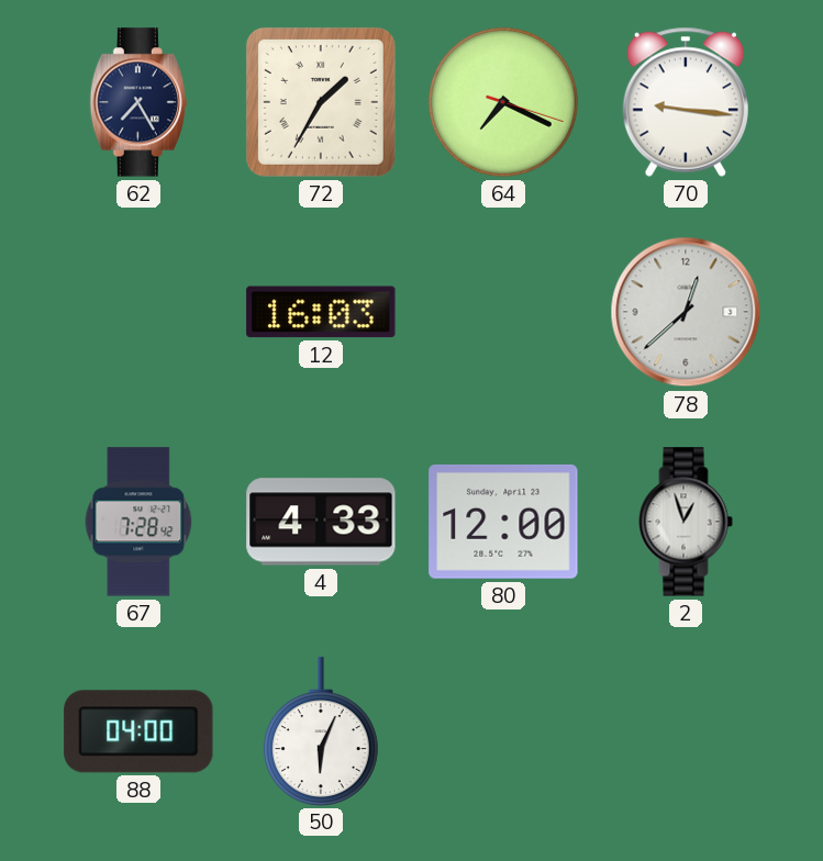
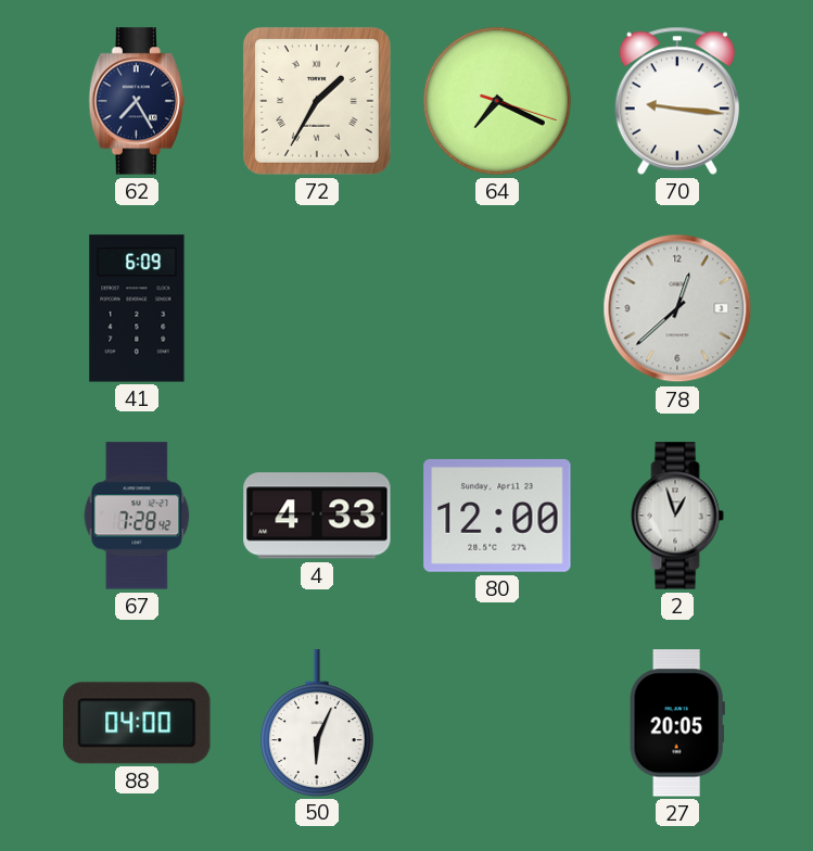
41: none -> 6:09 (137, 308)
12: 16:03 -> none (321, 312)
27: none -> 20:05 (677, 723)
